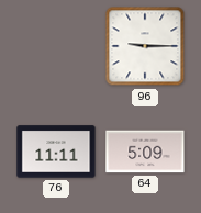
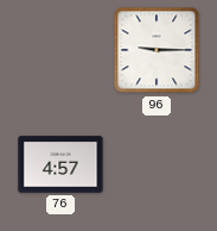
76: 11:11 -> 4:57 (60, 164)
64: 5:09 -> none (145, 152)
